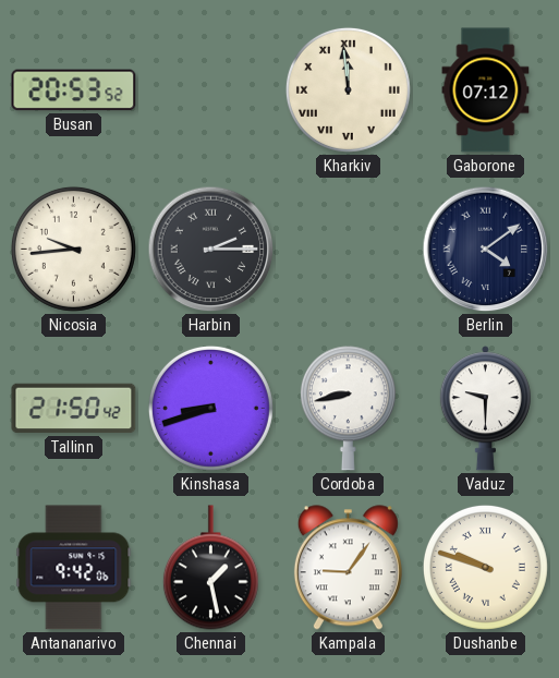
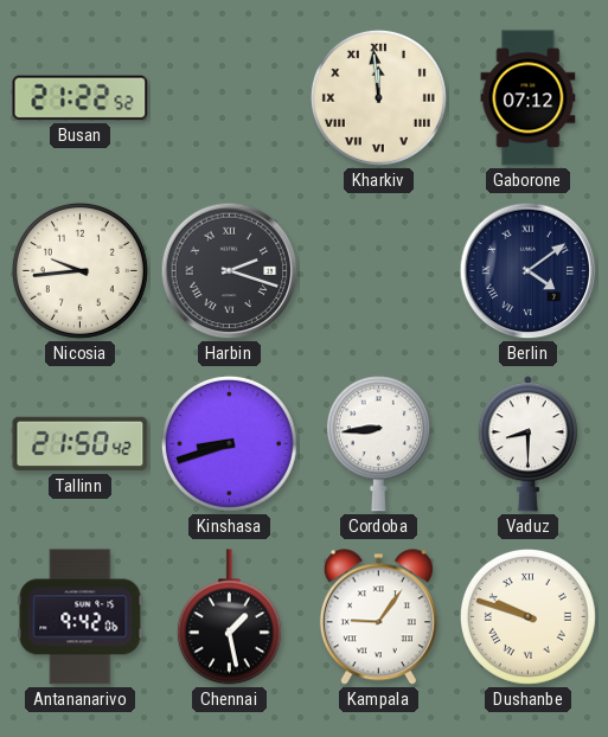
Busan: 20:53 -> 21:22 (81, 98)
Harbin: 2:15 -> 2:18 (230, 271)
Cordoba: 8:43 -> 8:44 (378, 444)
Vaduz: 9:30 -> 8:30 (527, 444)
